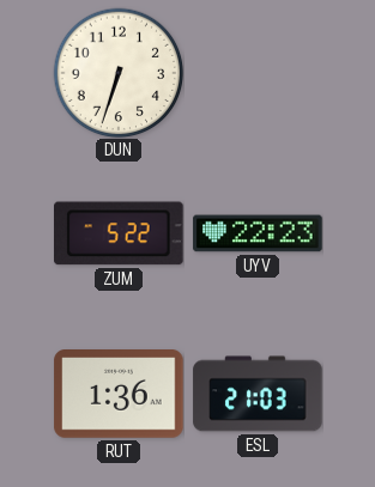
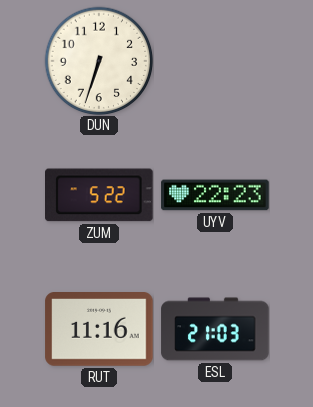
RUT: 1:36 -> 11:16 (99, 329)
